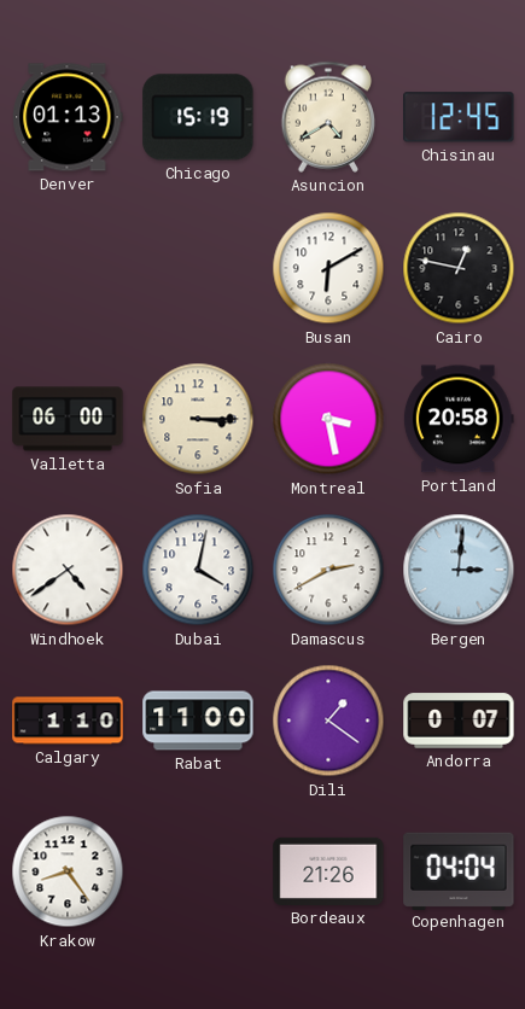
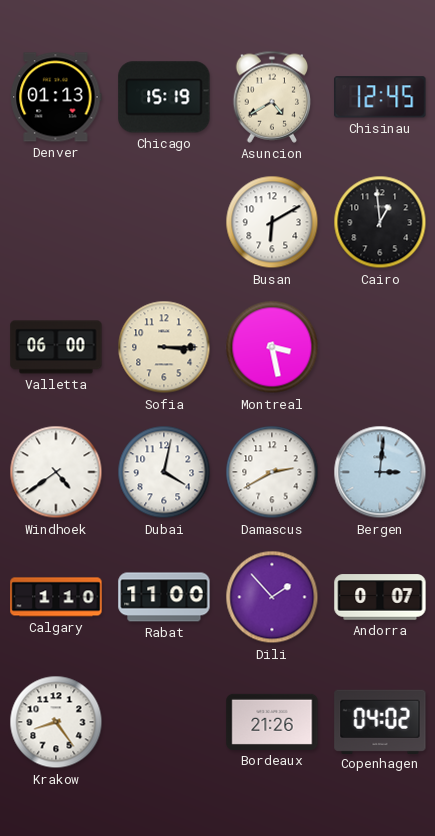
Cairo: 12:47 -> 12:59 (380, 222)
Portland: 20:58 -> none (459, 419)
Dili: 1:21 -> 1:53 (272, 597)
Copenhagen: 04:04 -> 04:02 (380, 721)
